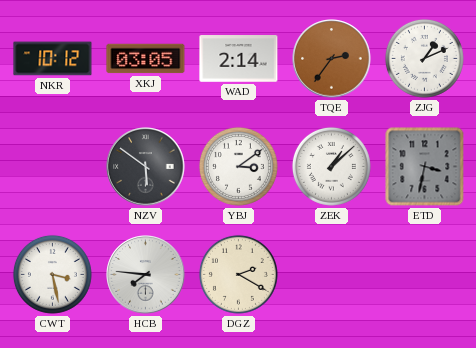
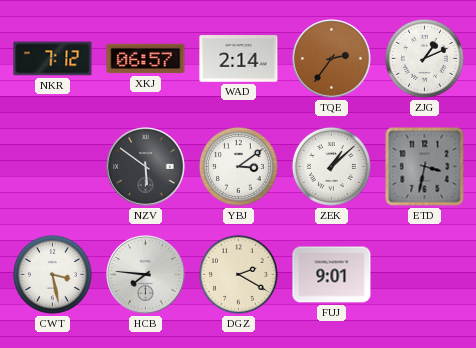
NKR: 10:12 -> 7:12 (53, 59)
XKJ: 03:05 -> 06:57 (146, 59)
FUJ: none -> 9:01 (332, 275)
